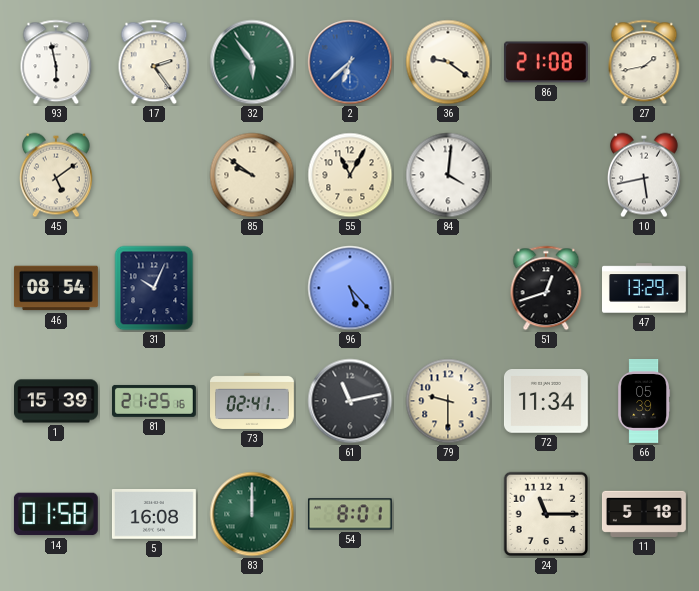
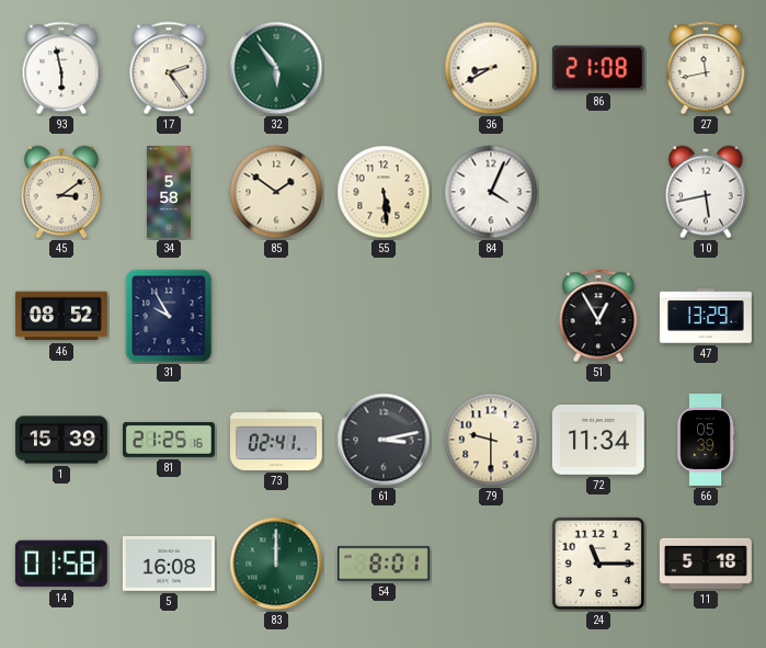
2: 6:38 -> none (350, 62)
36: 9:21 -> 8:40 (491, 68)
27: 1:43 -> 11:43 (706, 68)
45: 5:09 -> 3:09 (61, 192)
34: none -> 5:58 (169, 193)
85: 9:51 -> 1:51 (276, 192)
55: 11:05 -> 5:29 (384, 192)
84: 4:01 -> 4:04 (491, 192)
46: 08:54 -> 08:52 (61, 316)
31: 10:04 -> 9:55 (169, 316)
96: 5:23 -> none (350, 288)
51: 12:42 -> 12:55 (598, 316)
61: 11:13 -> 3:13 (384, 440)
